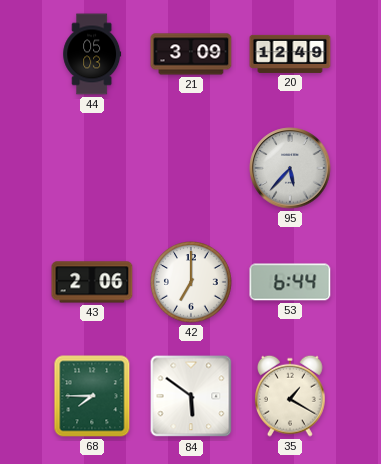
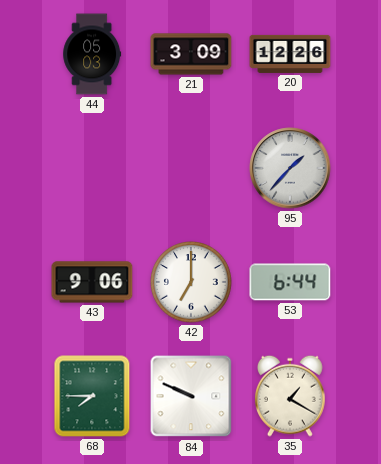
20: 12:49 -> 12:26 (290, 54)
95: 5:37 -> 1:37 (290, 168)
43: 2:06 -> 9:06 (92, 282)
84: 5:51 -> 9:49 (191, 396)
